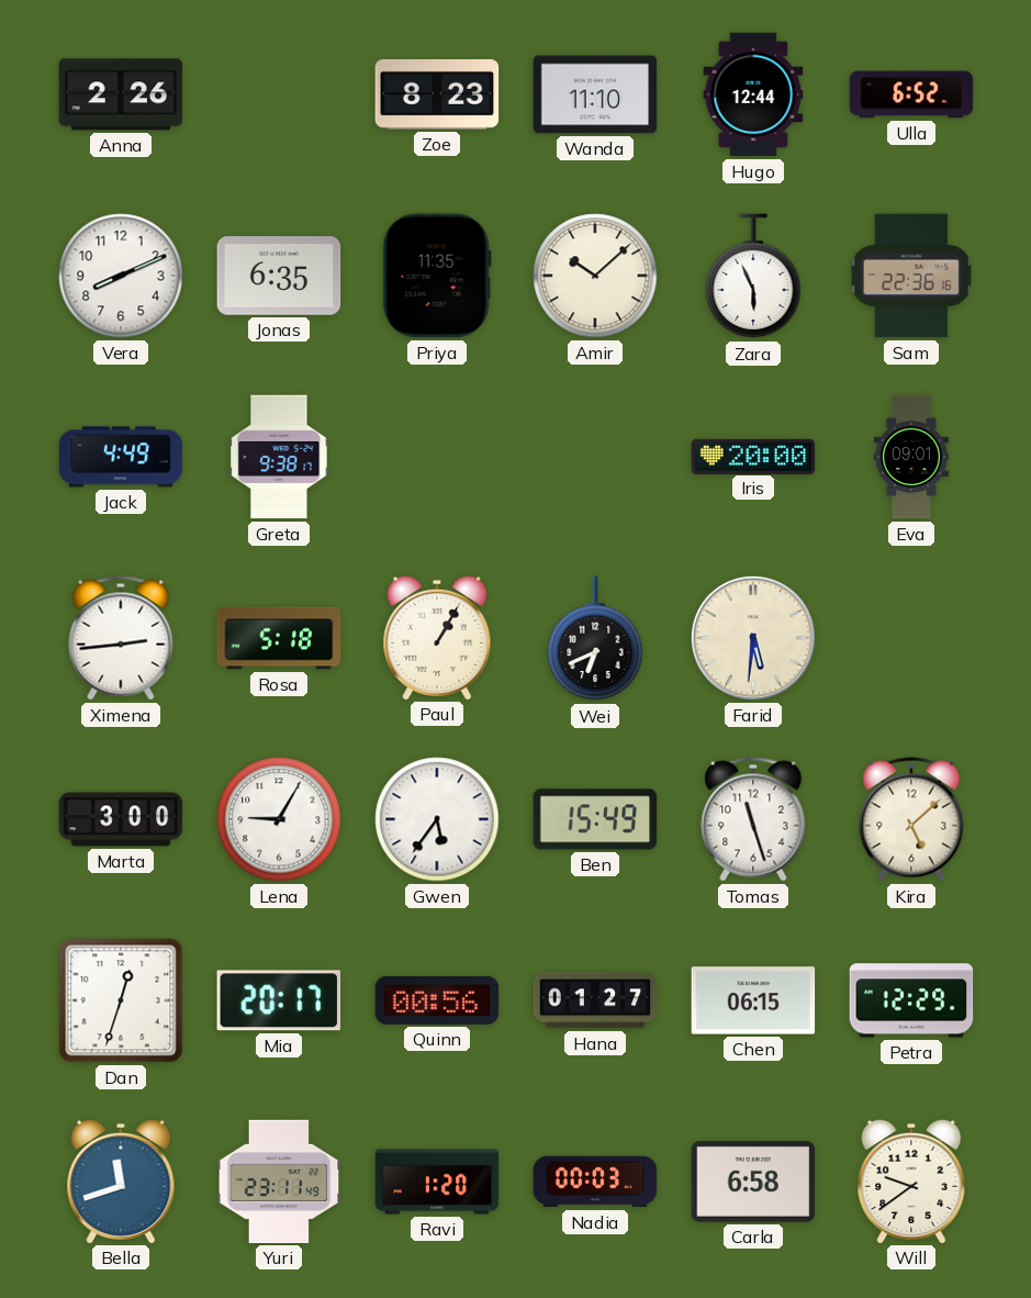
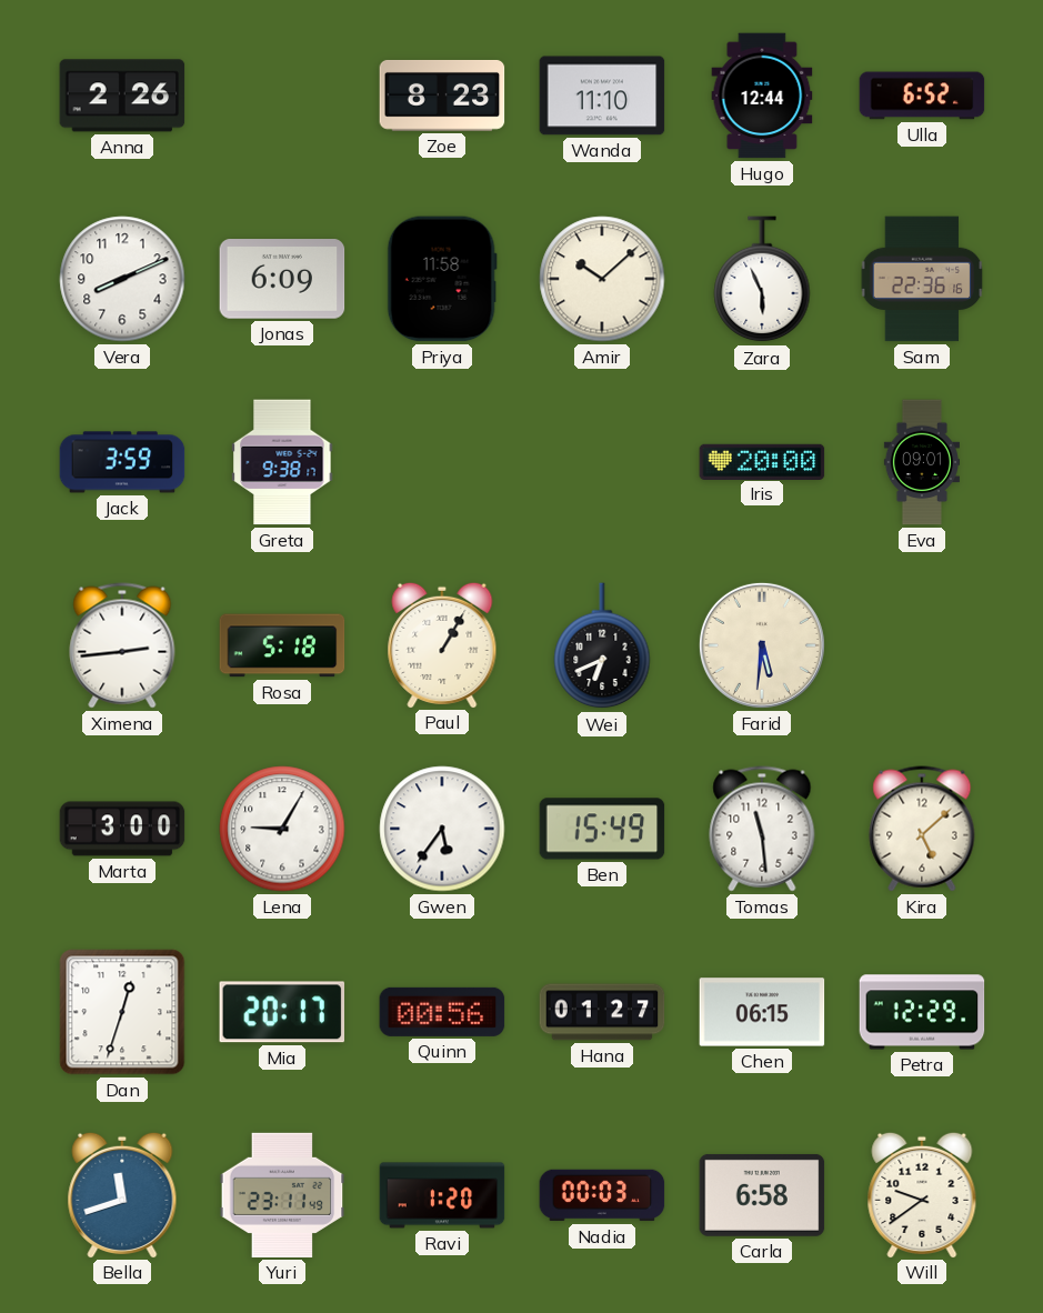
Jonas: 6:35 -> 6:09 (282, 279)
Priya: 11:35 -> 11:58 (442, 279)
Jack: 4:49 -> 3:59 (122, 462)
Tomas: 11:27 -> 11:29 (762, 829)
